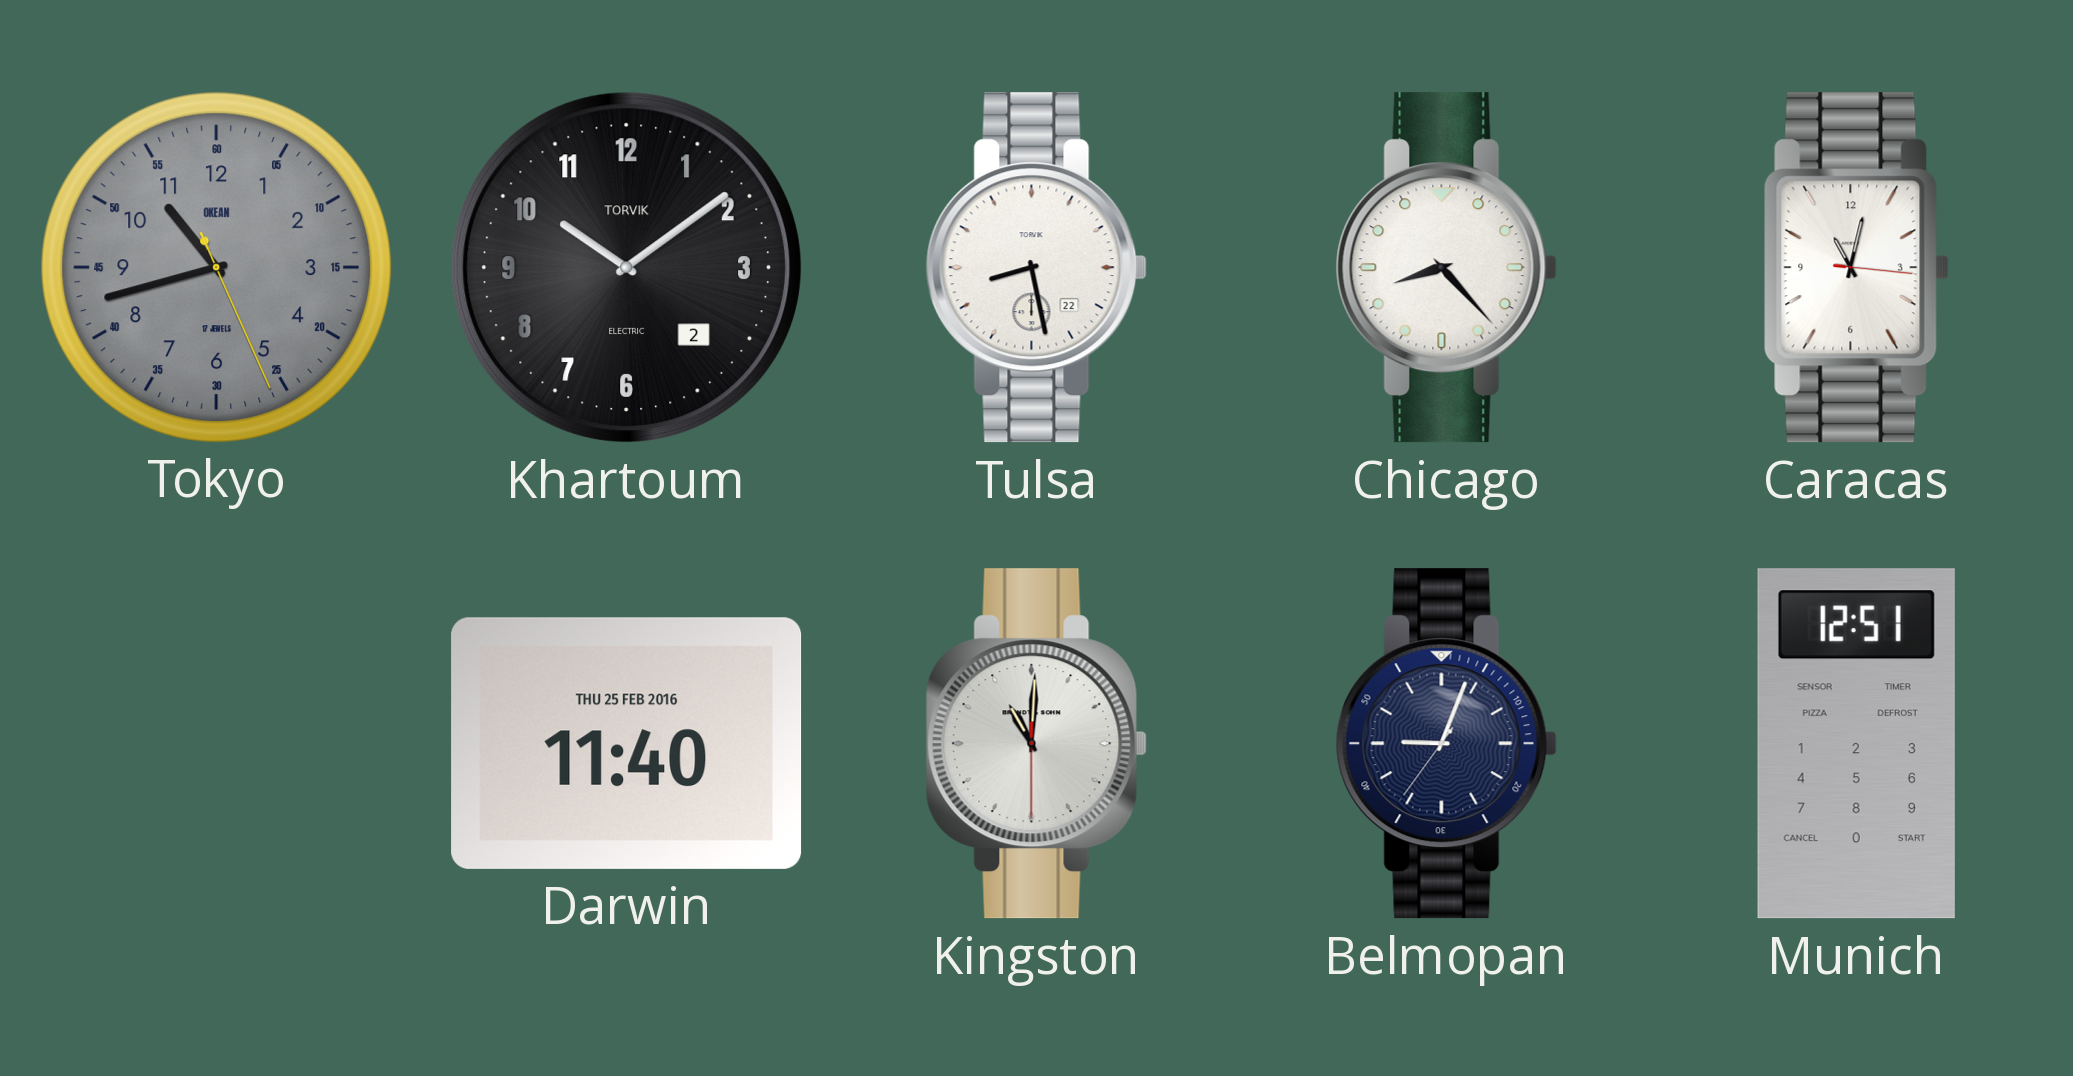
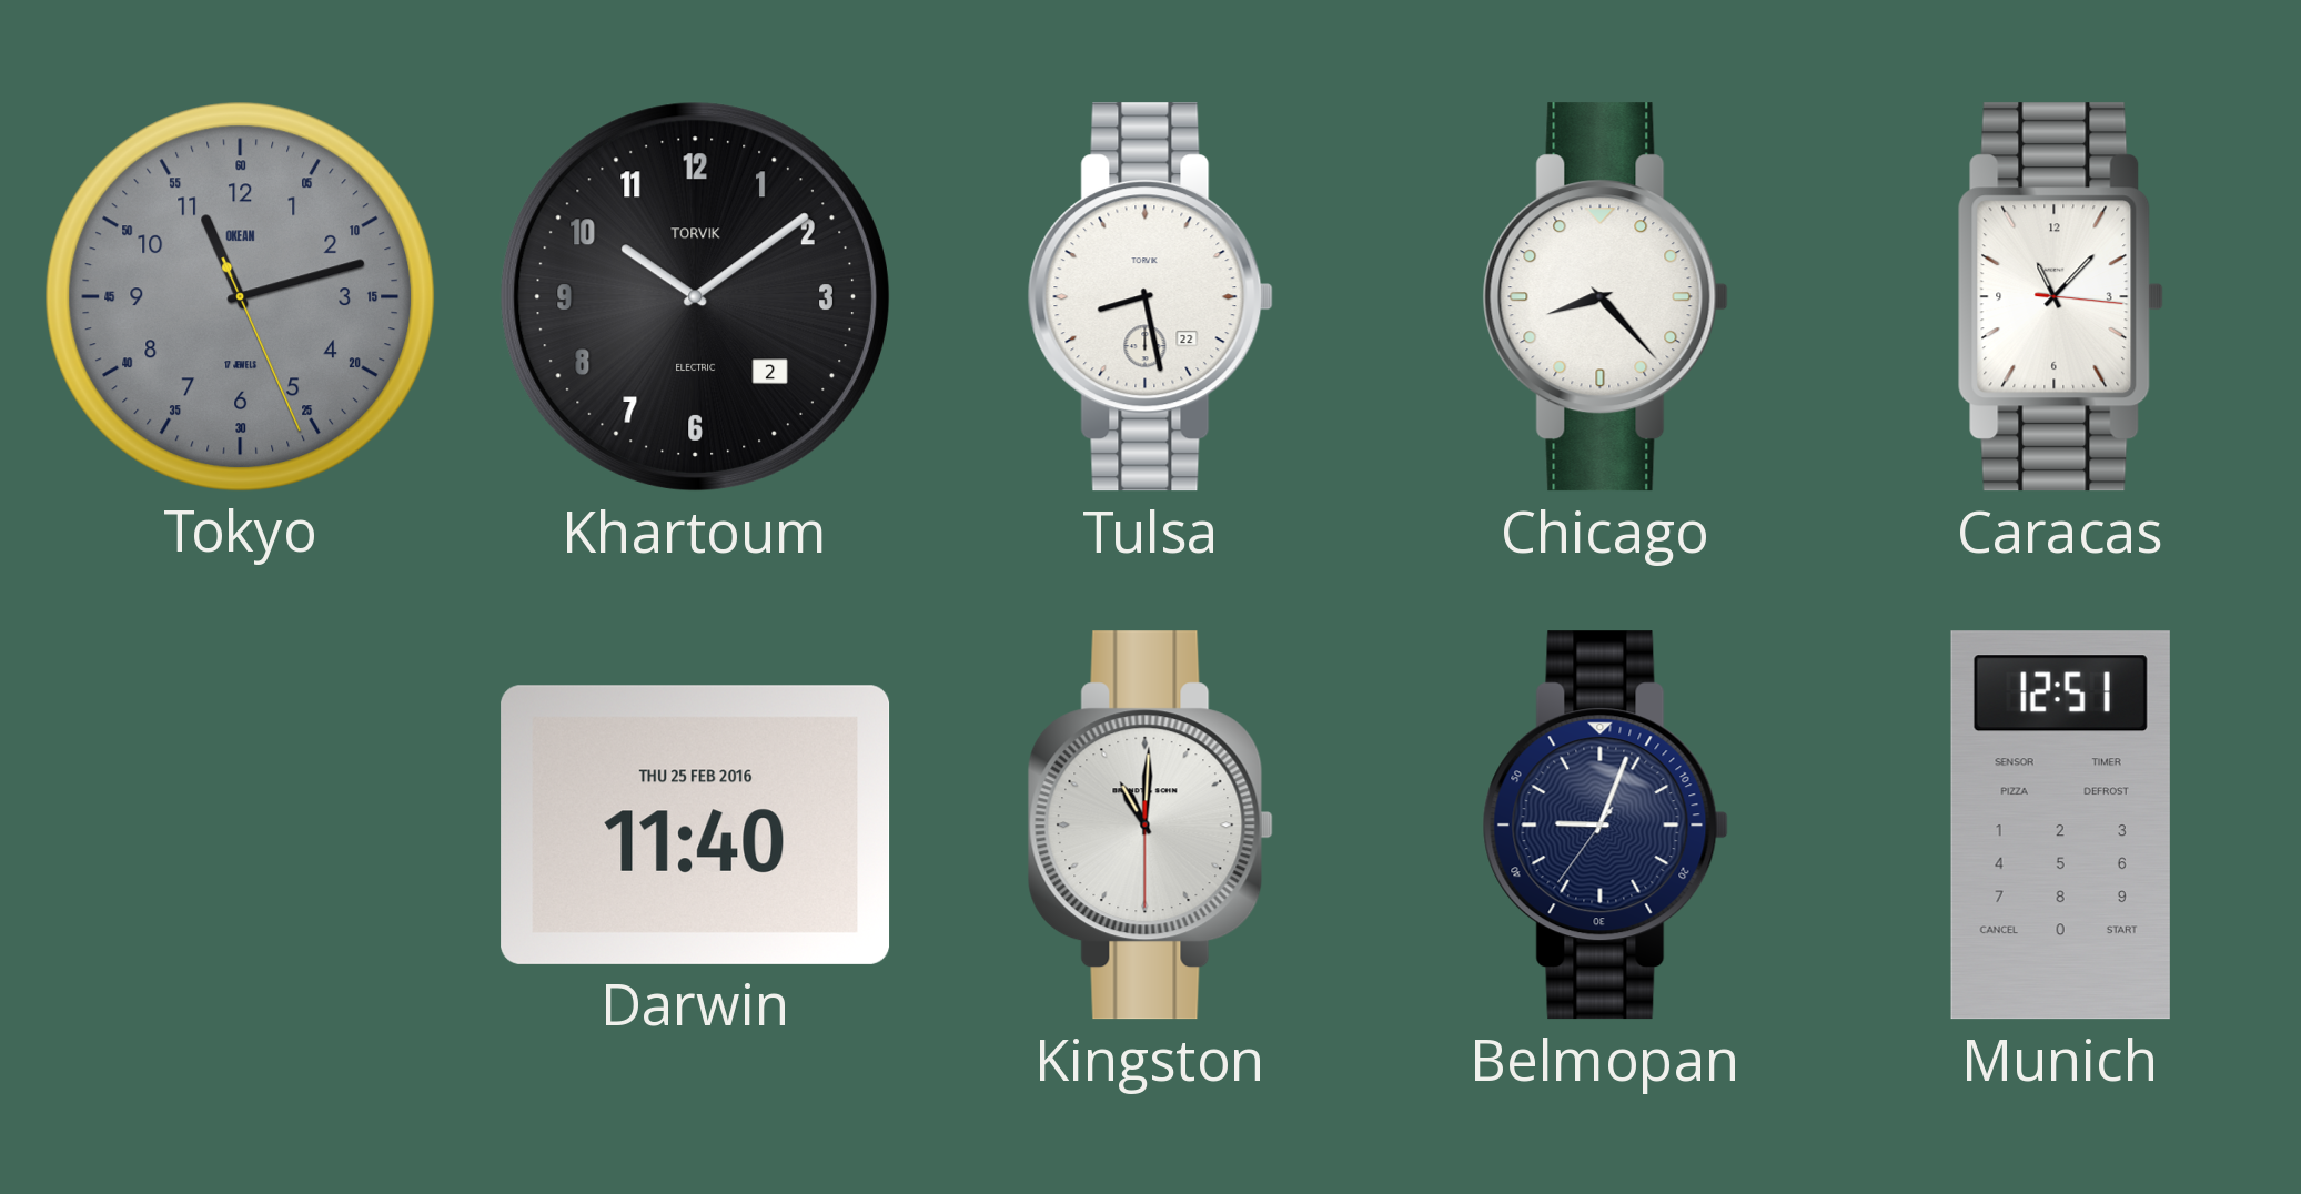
Tokyo: 10:42 -> 11:12 (240, 296)
Caracas: 11:02 -> 11:07 (2060, 297)
